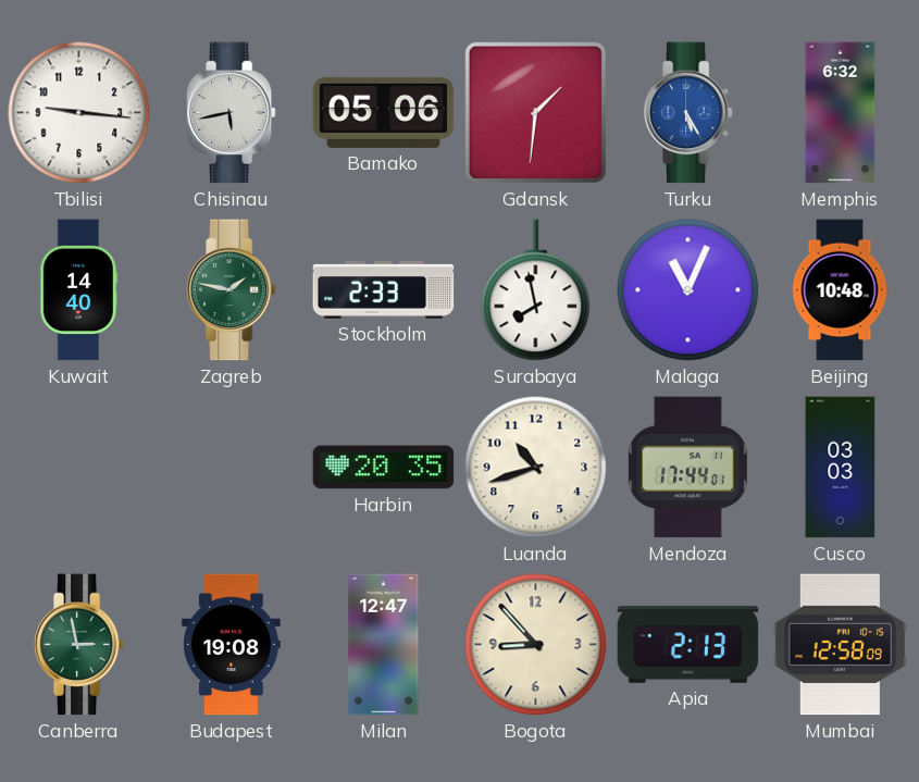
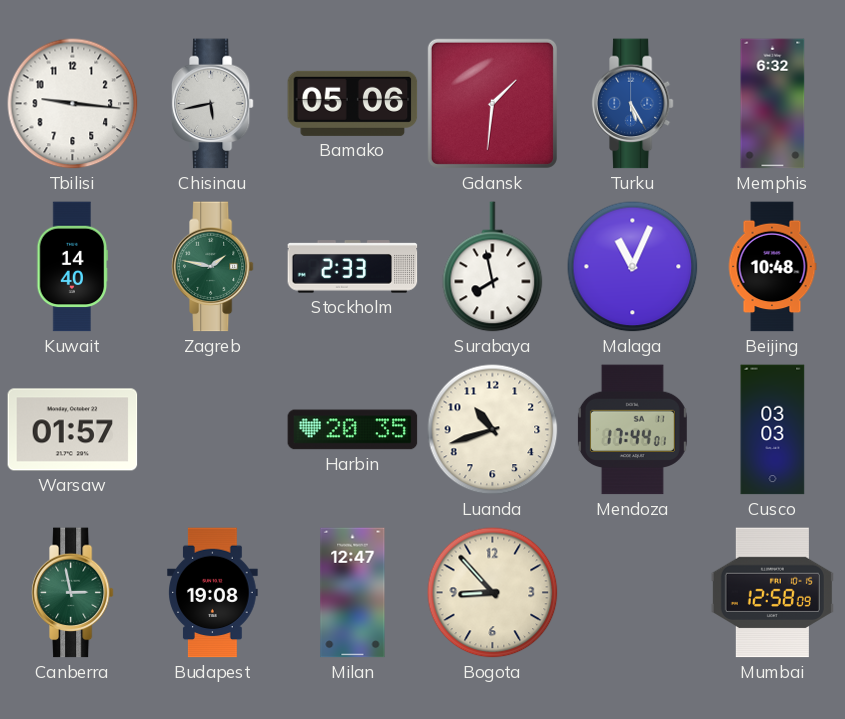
Warsaw: none -> 01:57 (73, 430)
Apia: 2:13 -> none (688, 645)
